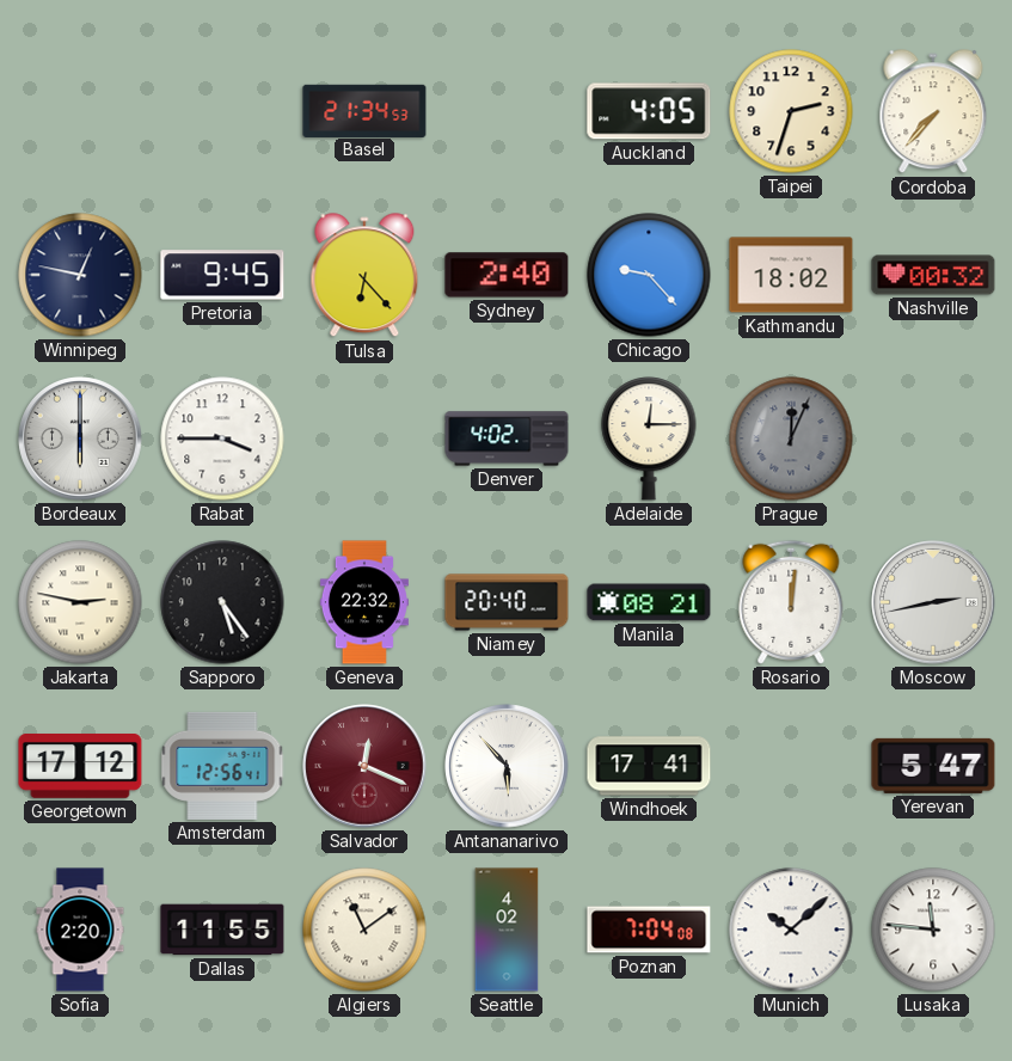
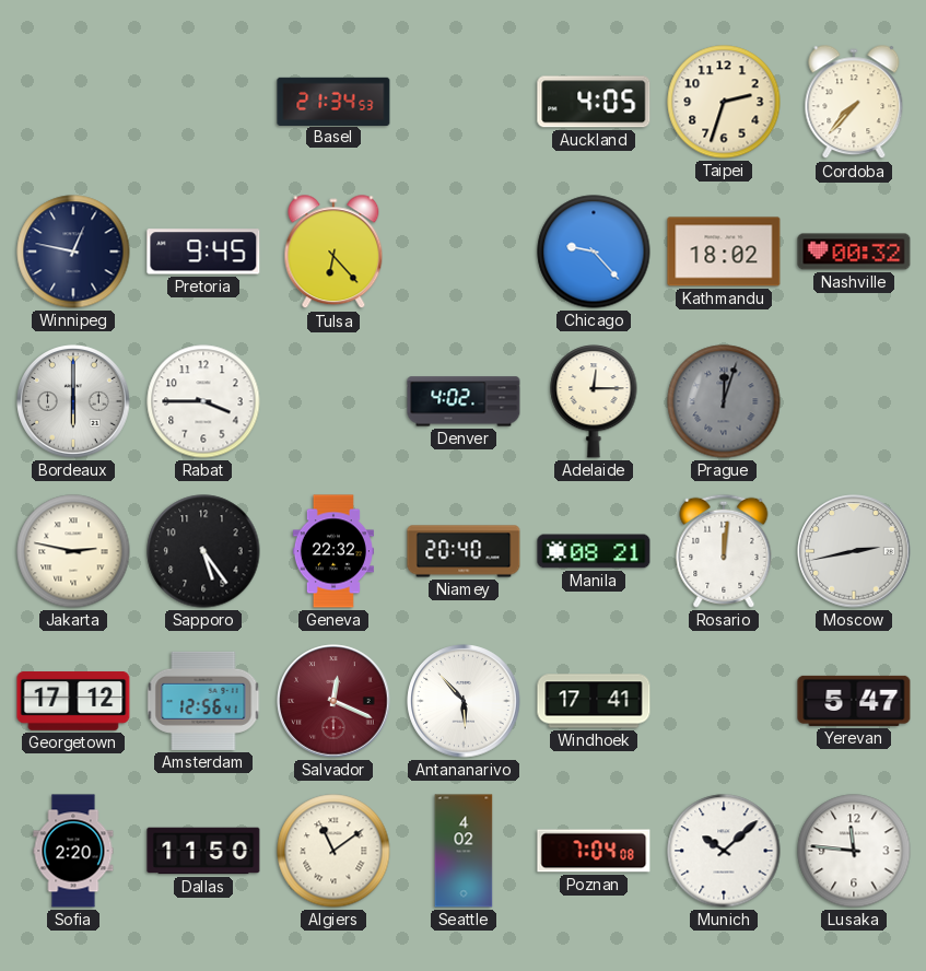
Sydney: 2:40 -> none (507, 275)
Prague: 12:04 -> 12:03 (724, 401)
Dallas: 11:55 -> 11:50 (203, 851)
